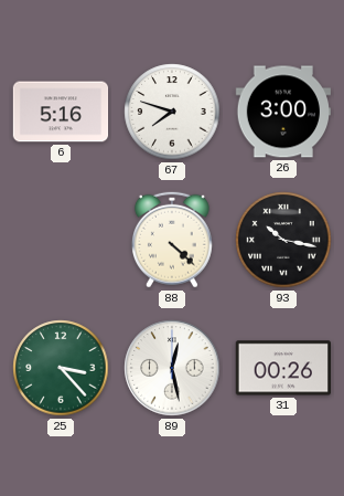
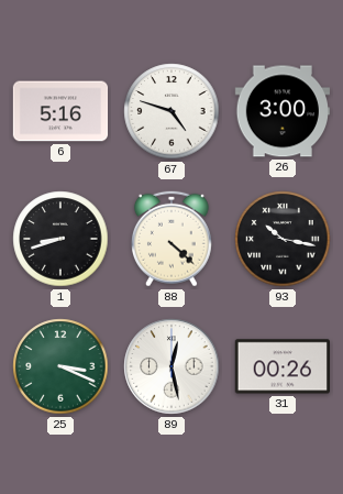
67: 7:48 -> 4:48 (171, 111)
1: none -> 8:42 (60, 239)
25: 3:23 -> 3:19 (60, 366)
